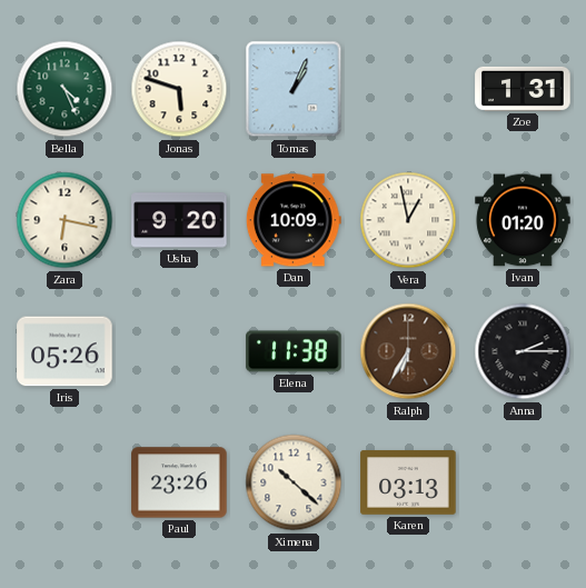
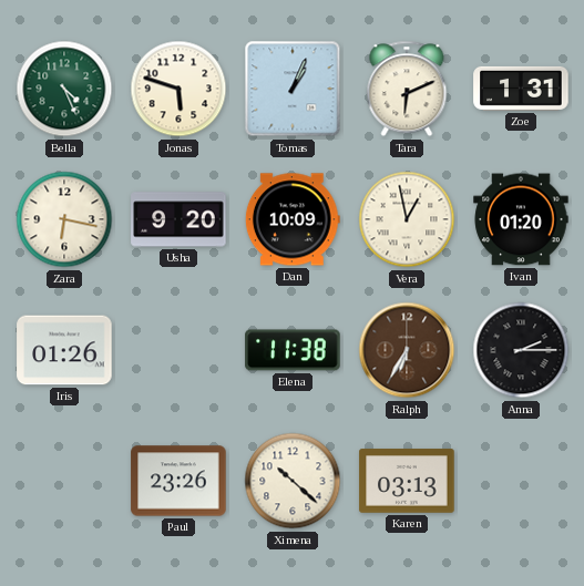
Tara: none -> 6:11 (407, 89)
Iris: 05:26 -> 01:26 (64, 350)
